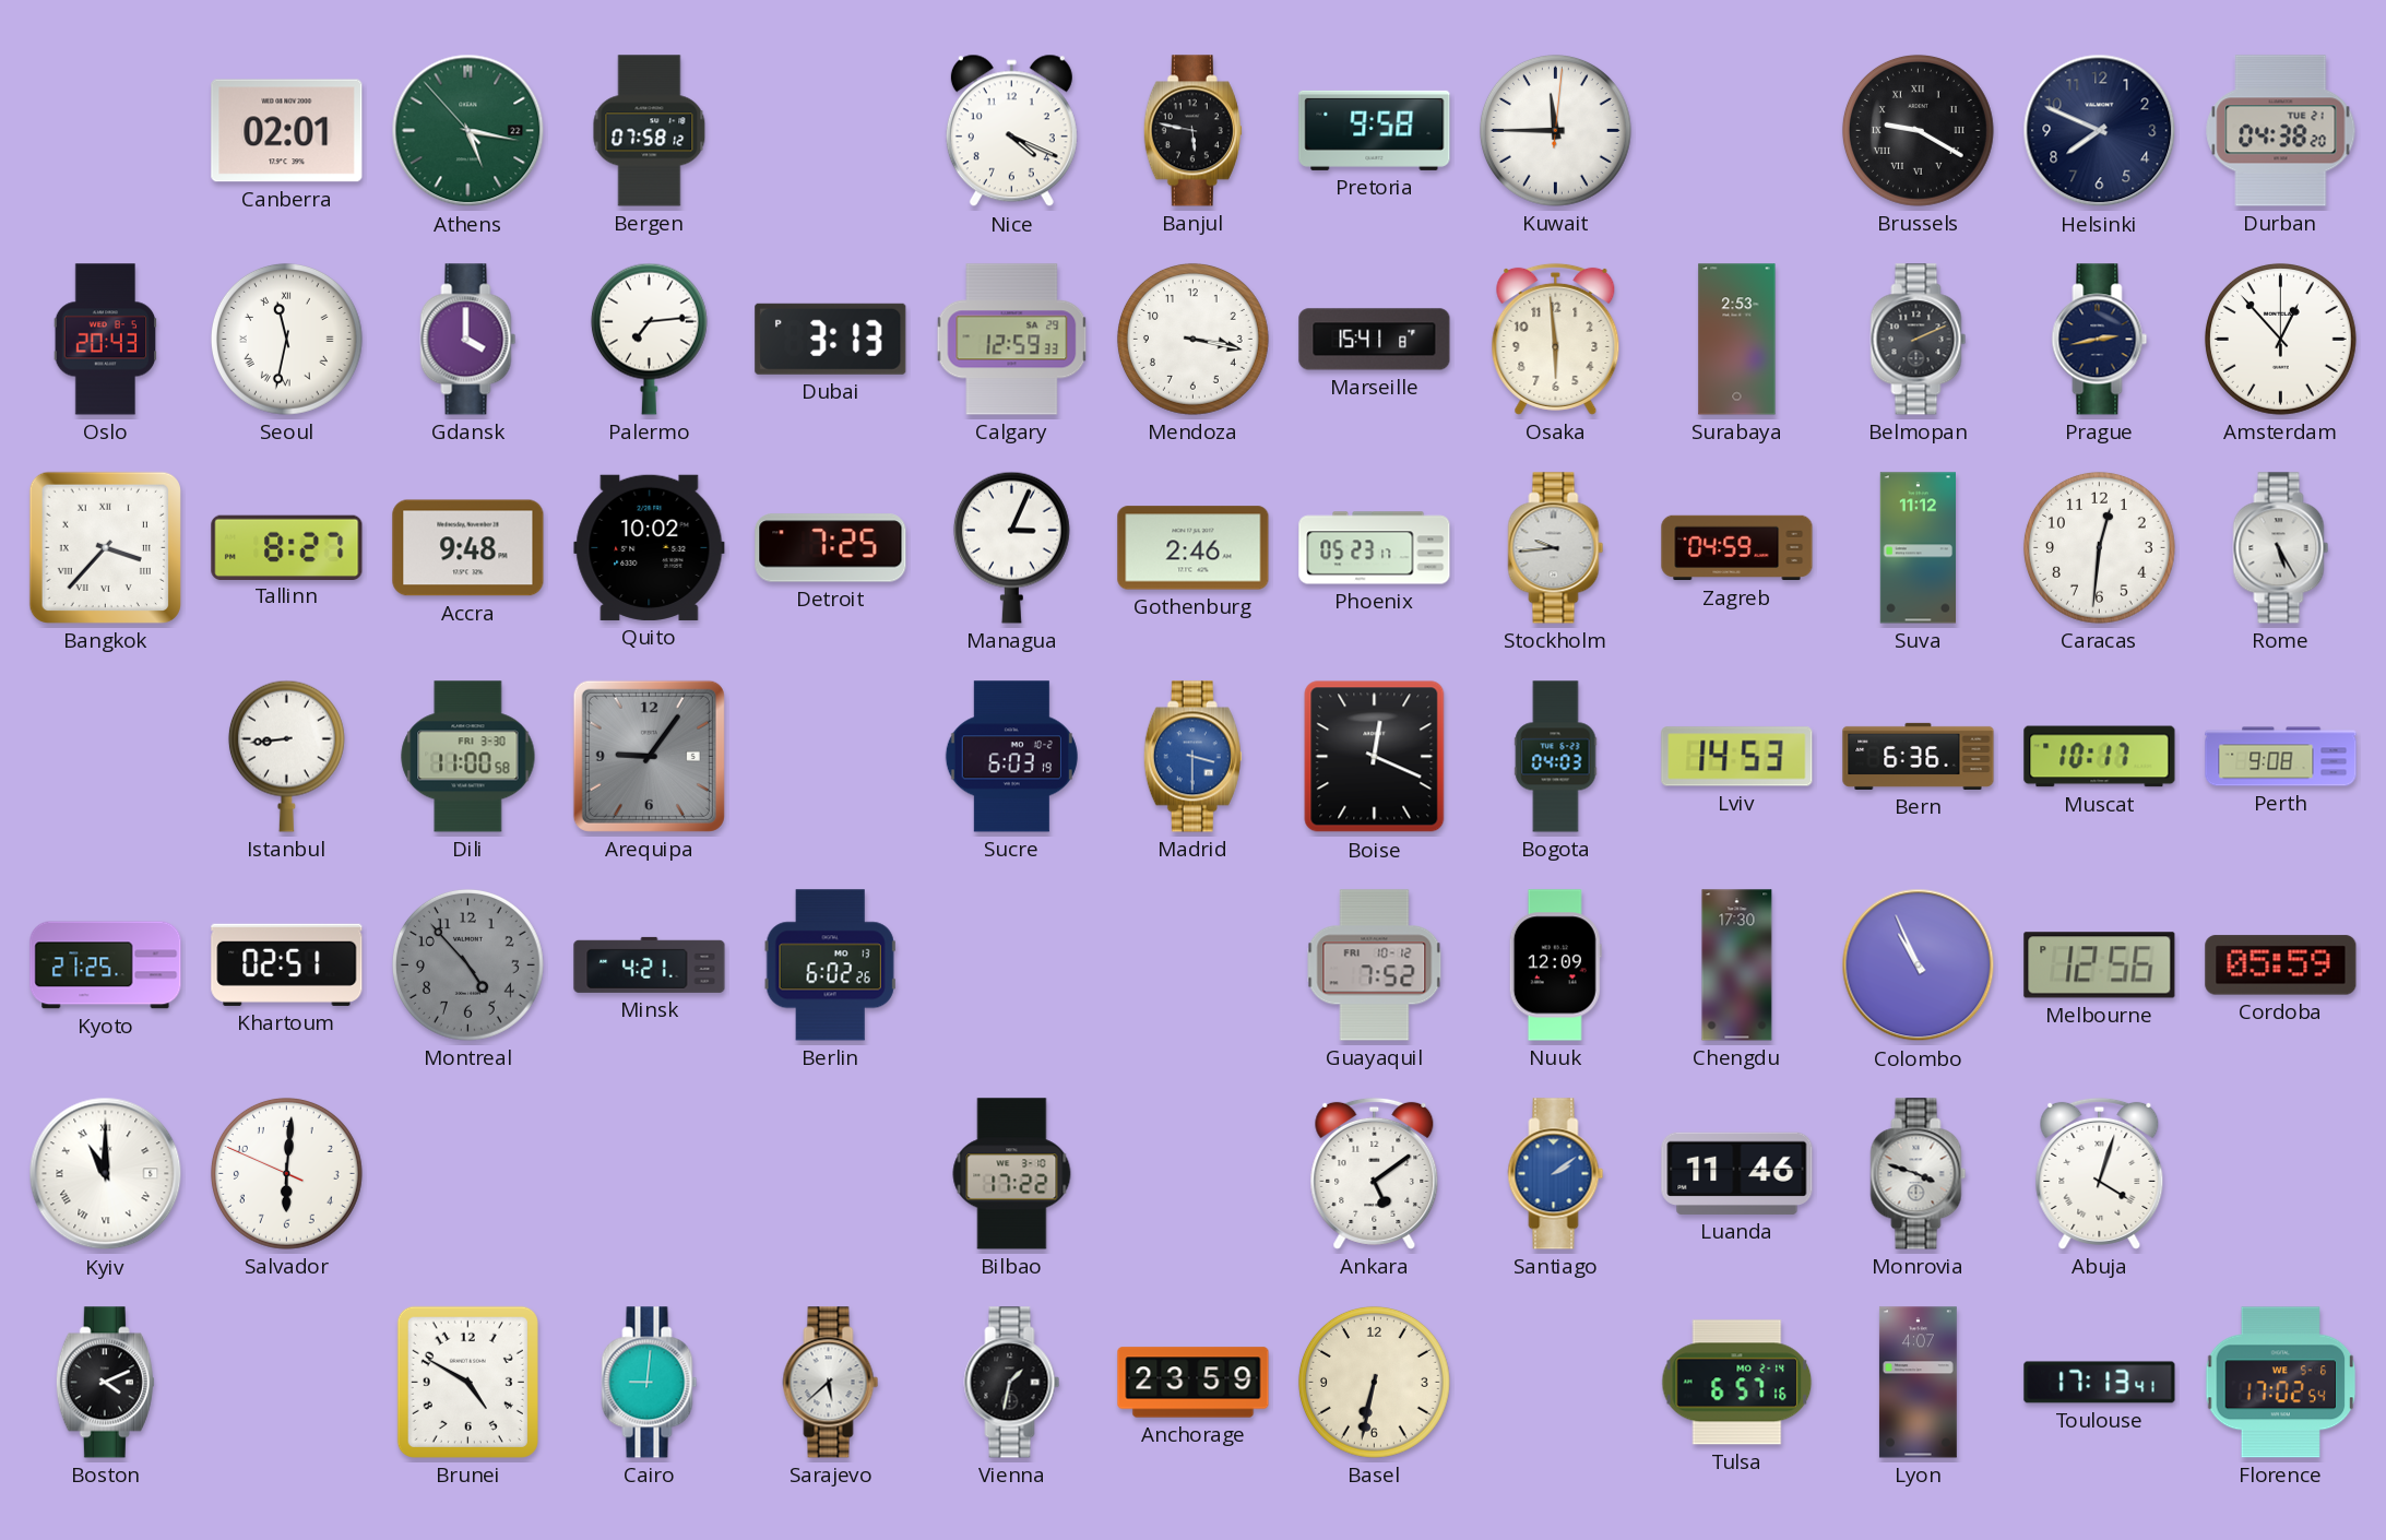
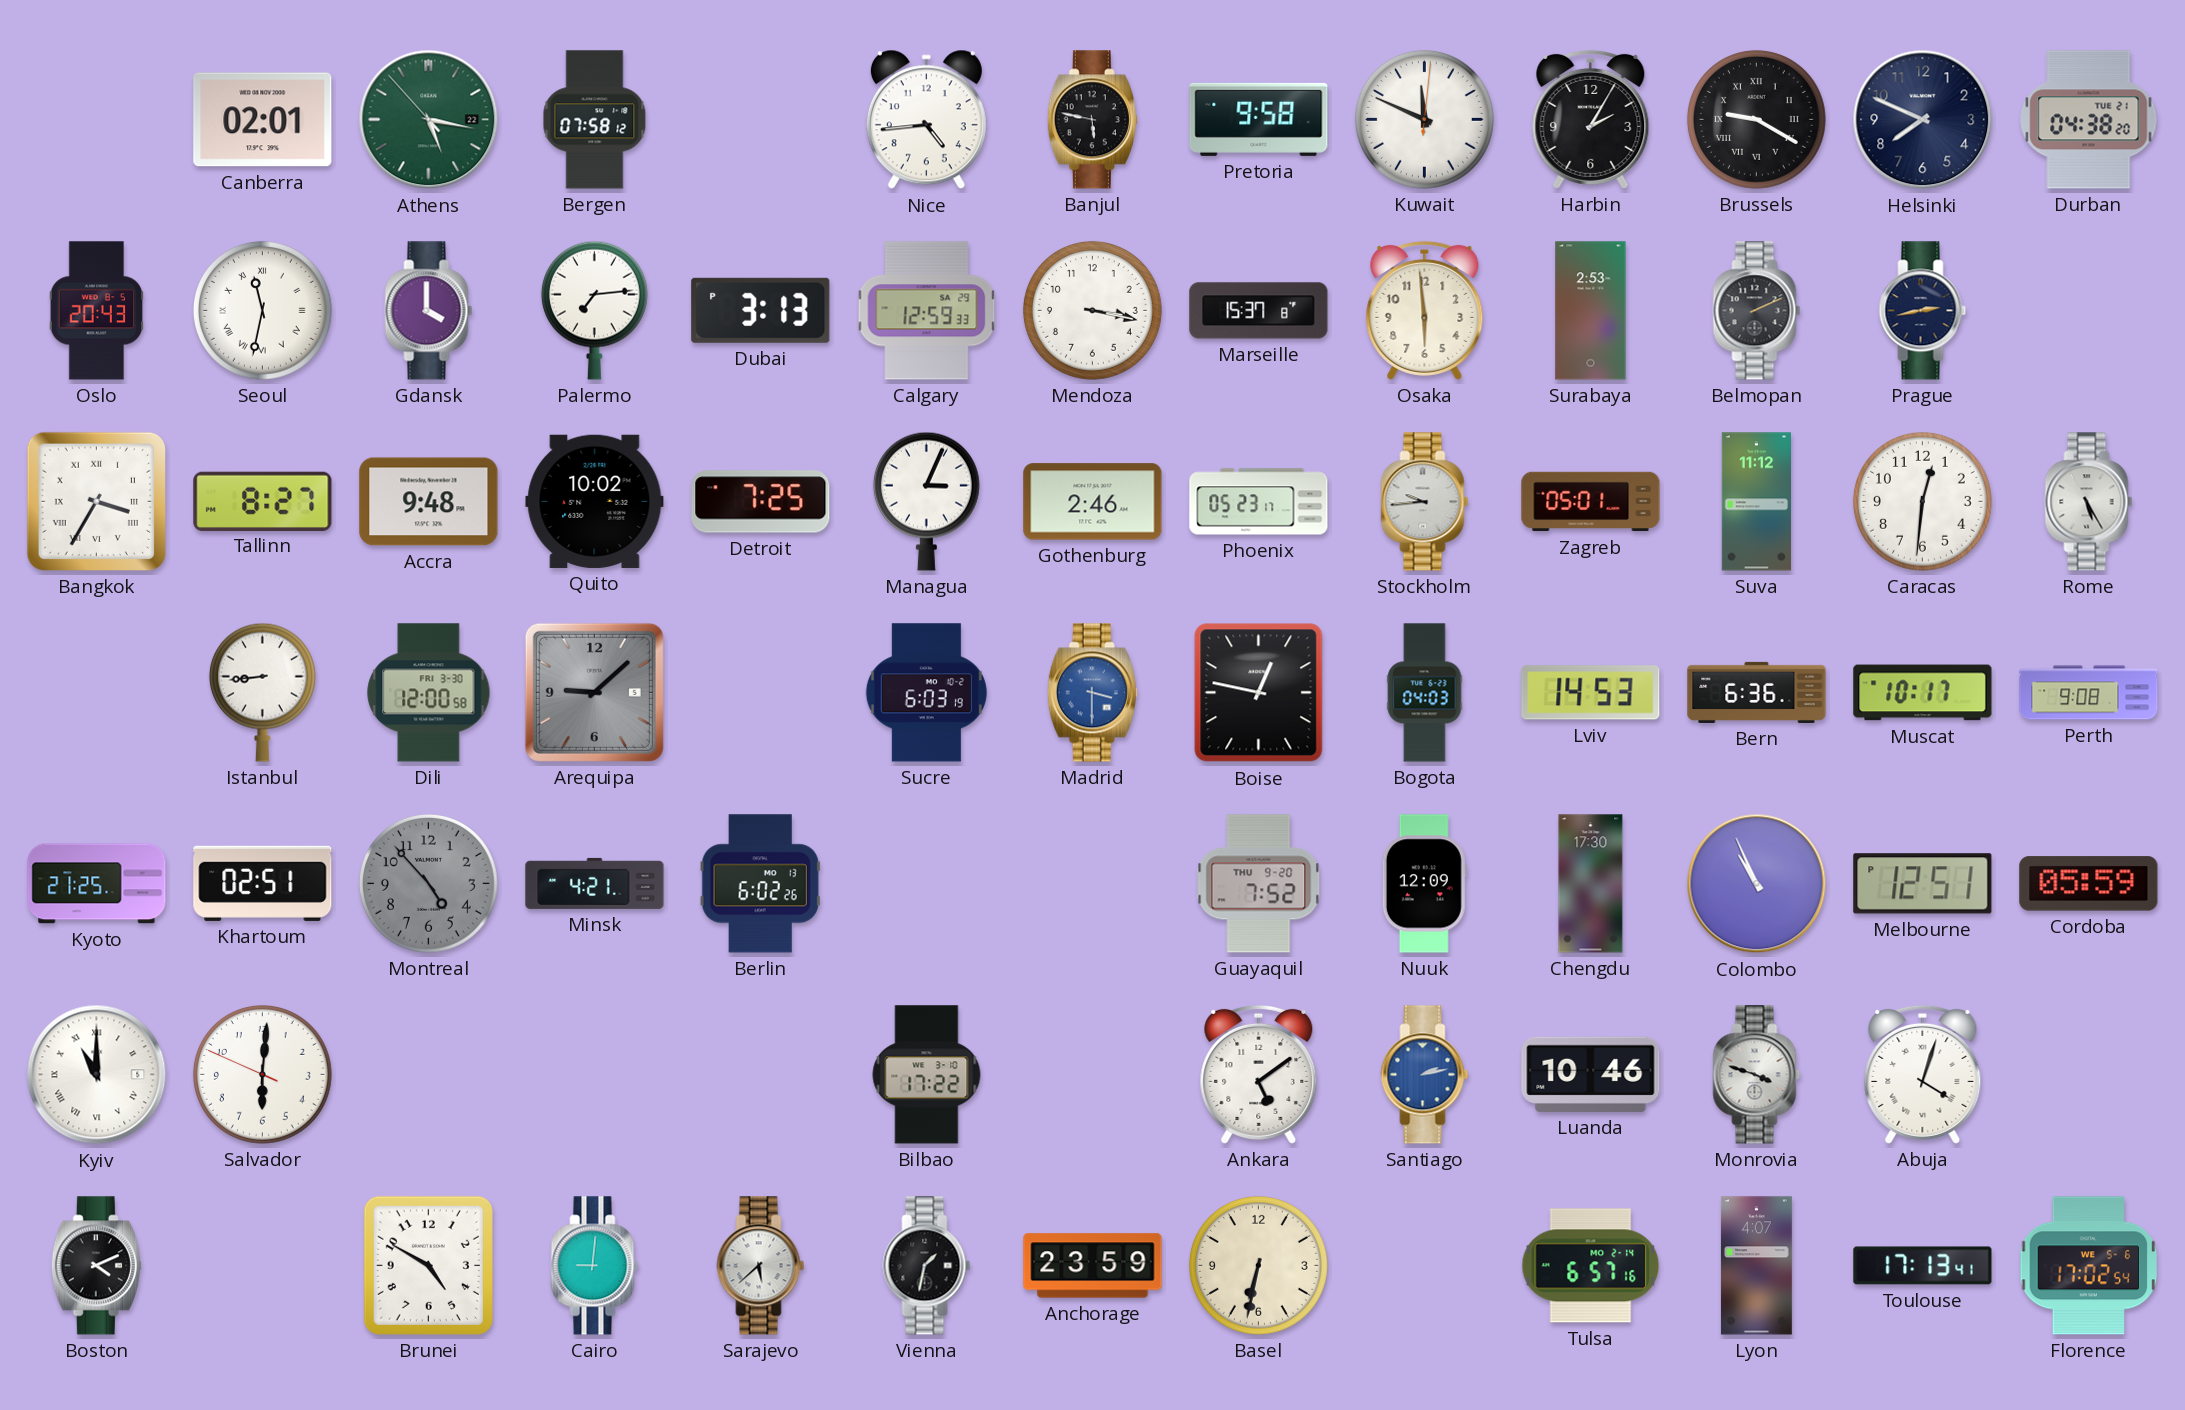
Nice: 4:19 -> 4:44 (926, 120)
Kuwait: 11:45 -> 11:49 (1424, 119)
Harbin: none -> 2:05 (1591, 119)
Marseille: 15:41 -> 15:37 (1259, 311)
Amsterdam: 12:53 -> none (2280, 339)
Bangkok: 3:37 -> 3:35 (96, 501)
Zagreb: 04:59 -> 05:01 (1591, 502)
Dili: 11:00 -> 12:00 (429, 693)
Arequipa: 9:06 -> 9:08 (594, 692)
Boise: 12:19 -> 12:47 (1259, 693)
Guayaquil date: FRI 10-12 -> THU 9-20 (1259, 884)
Melbourne: 12:56 -> 12:51 (1923, 884)
Santiago: 2:09 -> 2:13 (1425, 1075)
Luanda: 11:46 -> 10:46 (1591, 1074)
